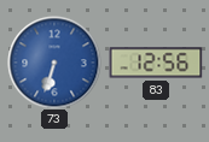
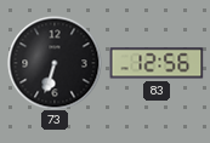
73 dial: blue -> black (55, 63)
